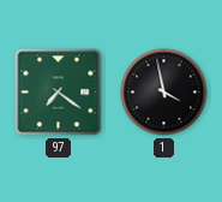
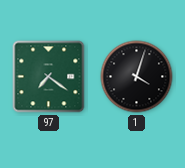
1: 3:58 -> 4:03 (137, 77)
